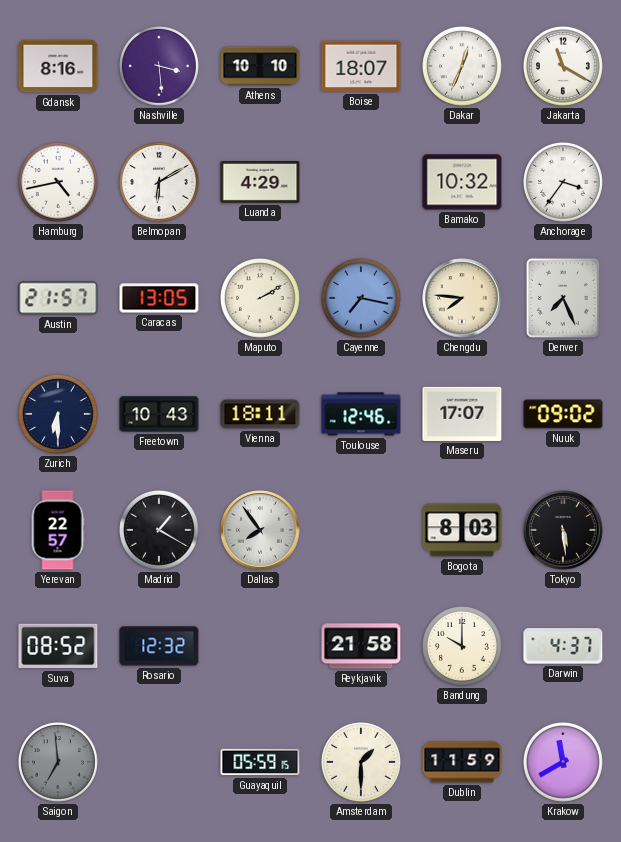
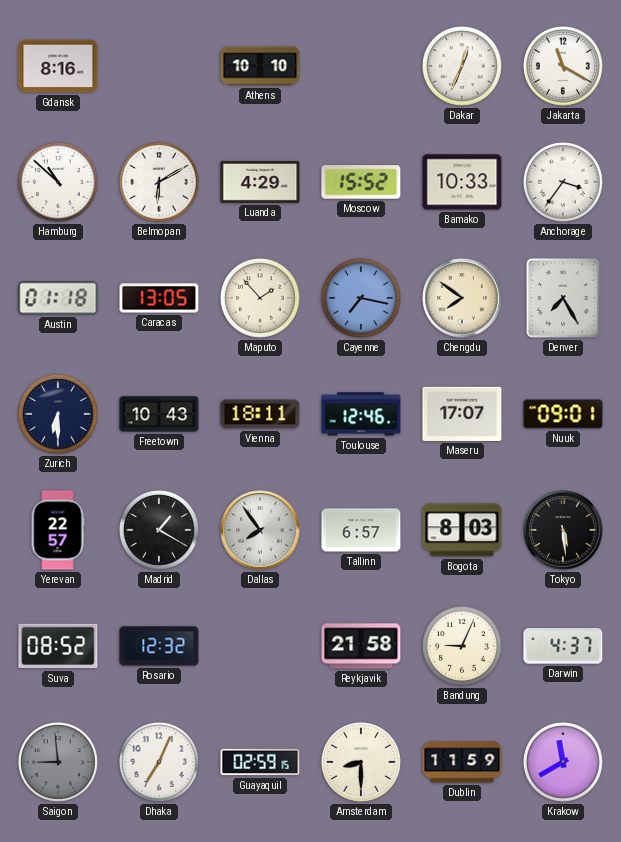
Nashville: 3:29 -> none (159, 66)
Boise: 18:07 -> none (361, 66)
Hamburg: 4:43 -> 10:52 (58, 182)
Moscow: none -> 15:52 (361, 182)
Bamako: 10:32 -> 10:33 (462, 182)
Austin: 21:57 -> 01:18 (58, 298)
Maputo: 2:10 -> 1:53 (260, 298)
Chengdu: 7:46 -> 7:51 (462, 298)
Denver: 7:26 -> 7:25 (563, 298)
Nuuk: 09:02 -> 09:01 (563, 414)
Tallinn: none -> 6:57 (361, 530)
Bandung: 10:00 -> 9:04 (462, 646)
Saigon: 6:59 -> 8:59 (58, 762)
Dhaka: none -> 7:04 (159, 762)
Guayaquil: 05:59 -> 02:59 (260, 762)
Amsterdam: 1:30 -> 8:30 (361, 762)
